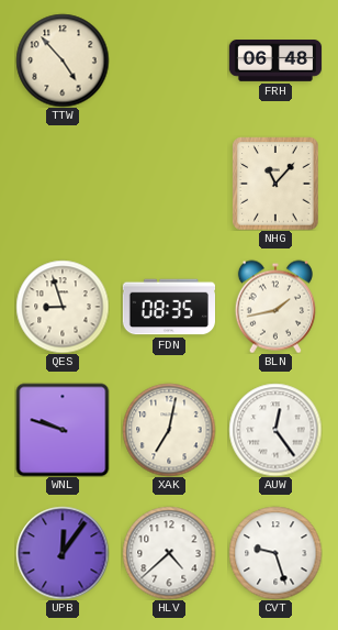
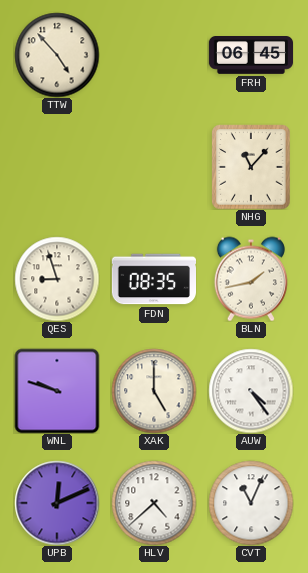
FRH: 06:48 -> 06:45 (250, 56)
XAK: 7:02 -> 5:00 (154, 391)
AUW: 12:24 -> 4:24 (251, 391)
UPB: 12:06 -> 12:11 (57, 503)
CVT: 9:27 -> 11:04 (251, 503)
